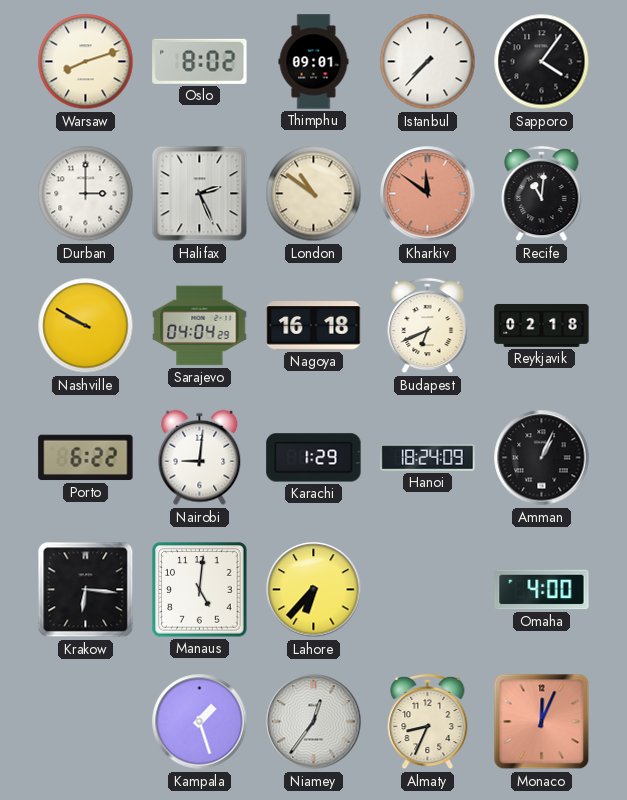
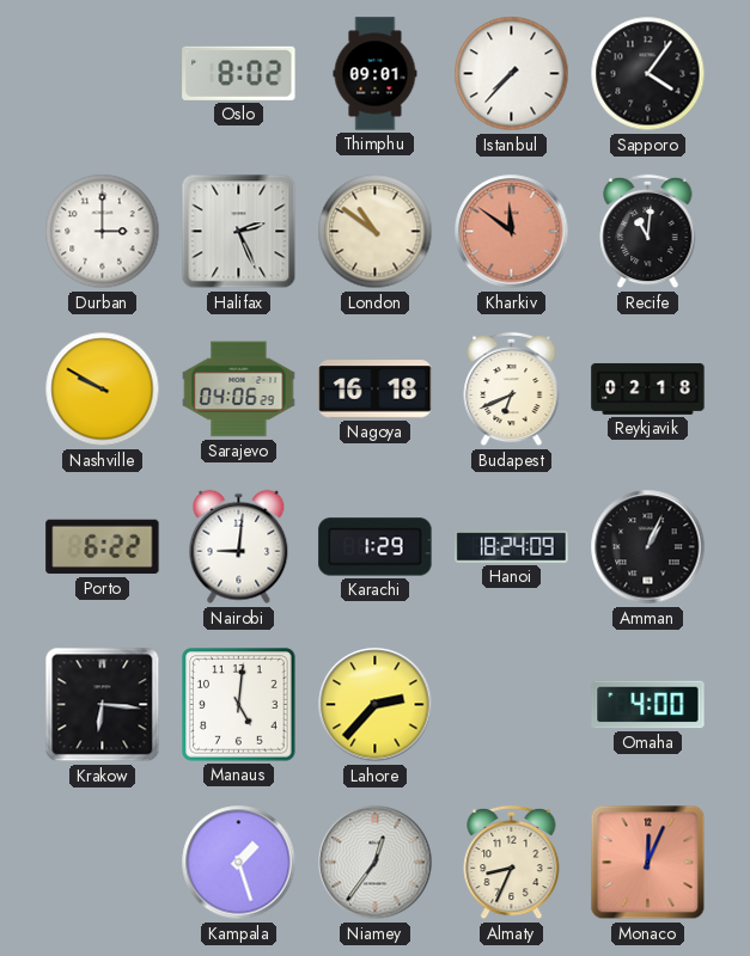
Warsaw: 8:12 -> none (86, 62)
Sarajevo: 04:04 -> 04:06 (239, 390)
Lahore: 6:37 -> 2:37 (376, 705)
